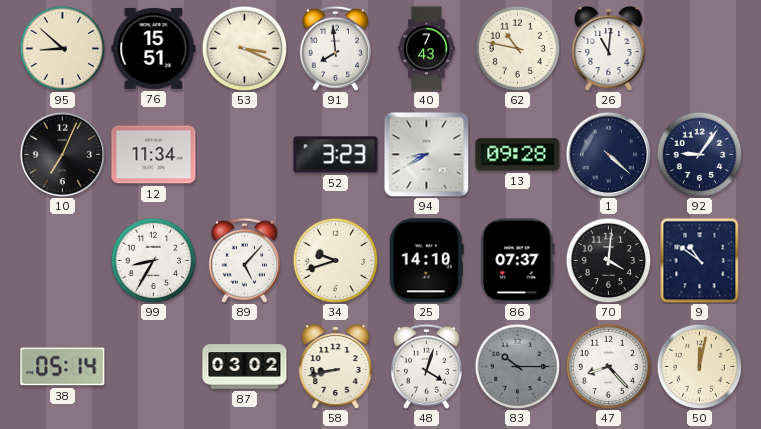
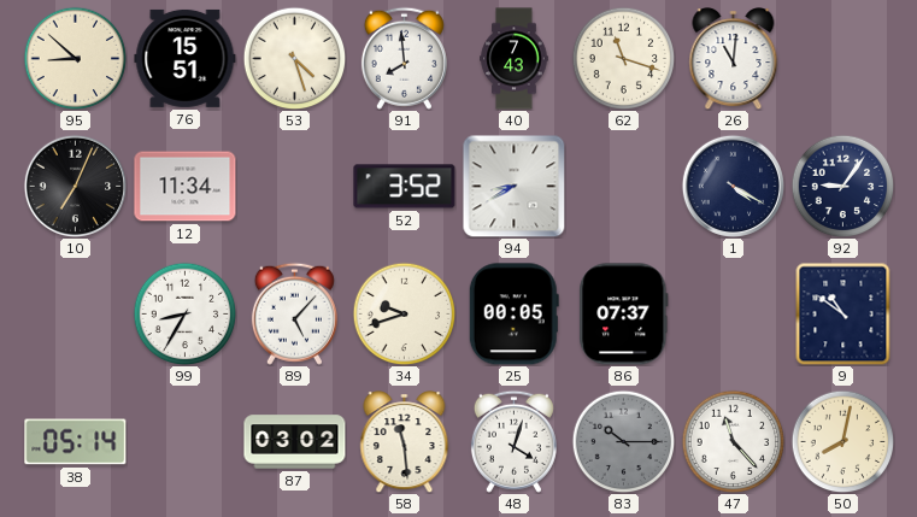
53: 3:19 -> 4:27 (294, 58)
62: 10:47 -> 11:18 (623, 58)
52: 3:23 -> 3:52 (405, 187)
13: 09:28 -> none (518, 155)
1: 4:22 -> 4:20 (733, 186)
25: 14:10 -> 00:05 (513, 315)
70: 4:01 -> none (608, 260)
58: 8:43 -> 11:29 (405, 442)
47: 8:23 -> 11:23 (733, 441)
50: 12:02 -> 8:02 (842, 441)
